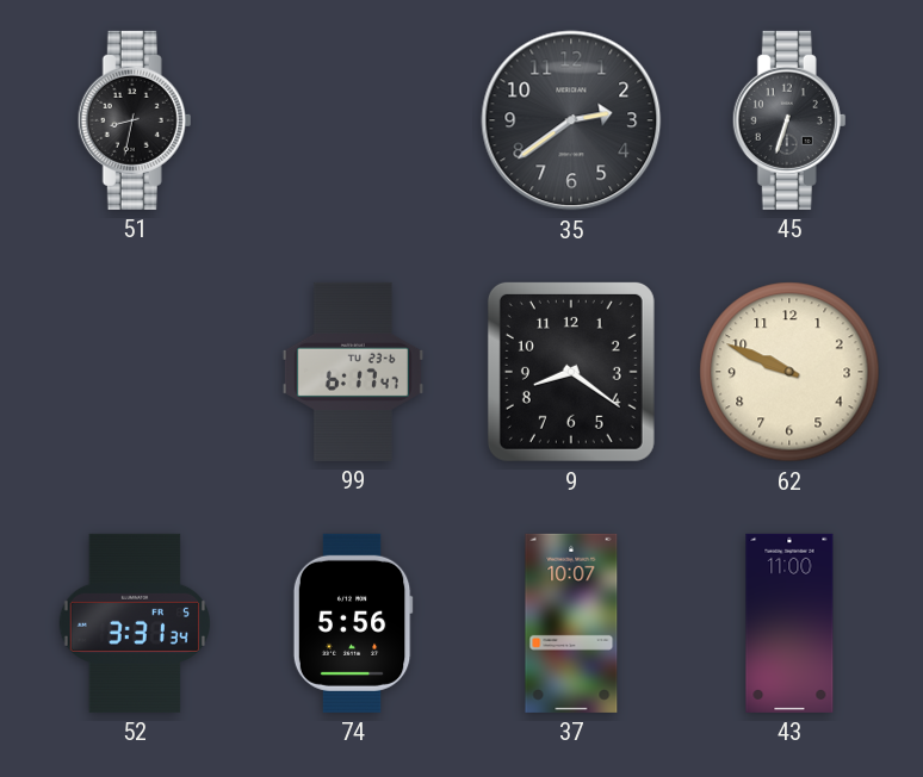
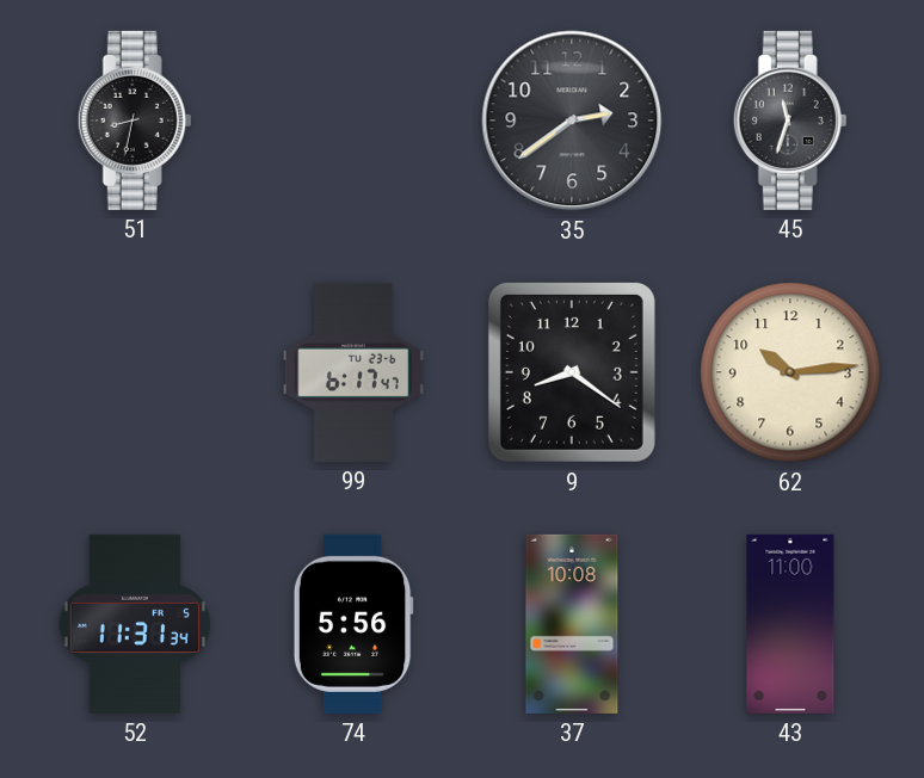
45: 6:33 -> 11:33 (790, 121)
62: 9:49 -> 10:14 (790, 372)
52: 3:31 -> 11:31 (135, 624)
37: 10:07 -> 10:08 (572, 624)
